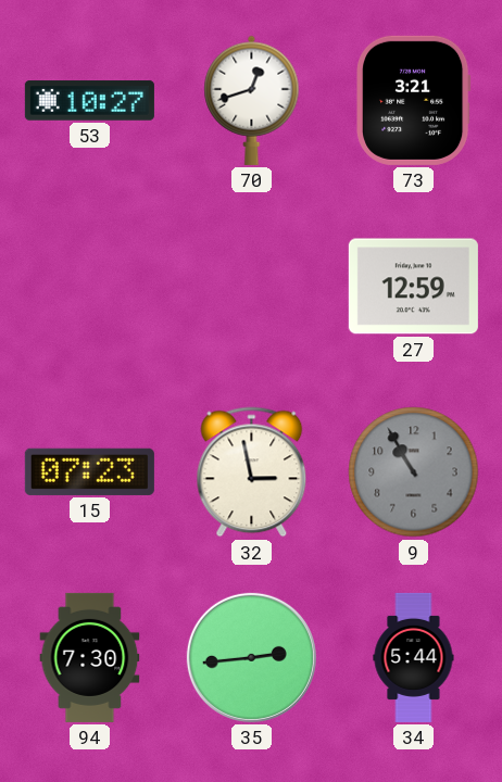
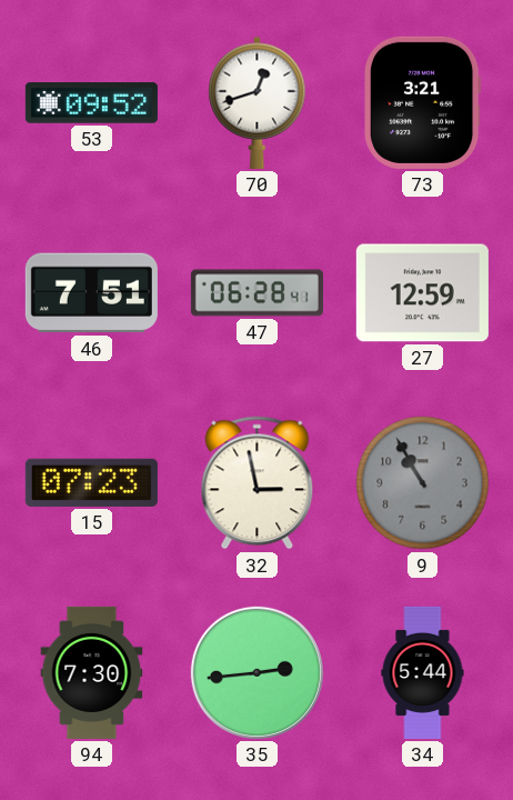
53: 10:27 -> 09:52 (91, 103)
46: none -> 7:51 (91, 293)
47: none -> 06:28 (256, 293)
